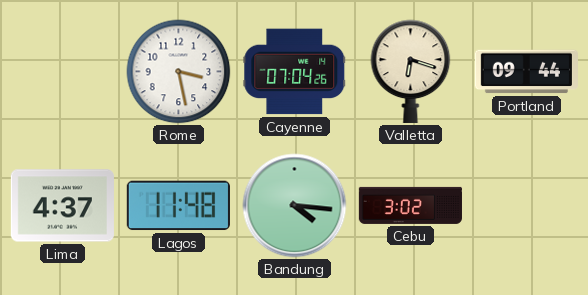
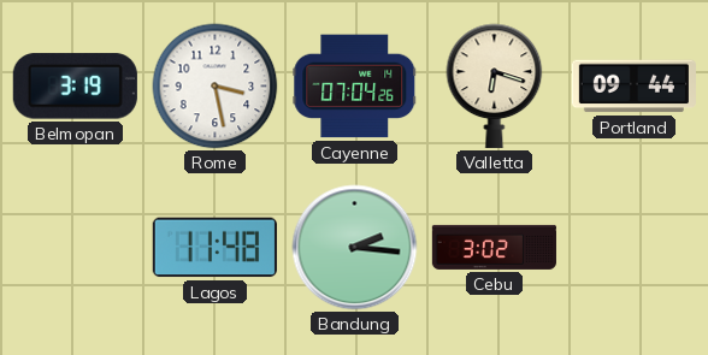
Belmopan: none -> 3:19 (75, 87)
Lima: 4:37 -> none (62, 206)
Bandung: 4:16 -> 2:16 (355, 248)
